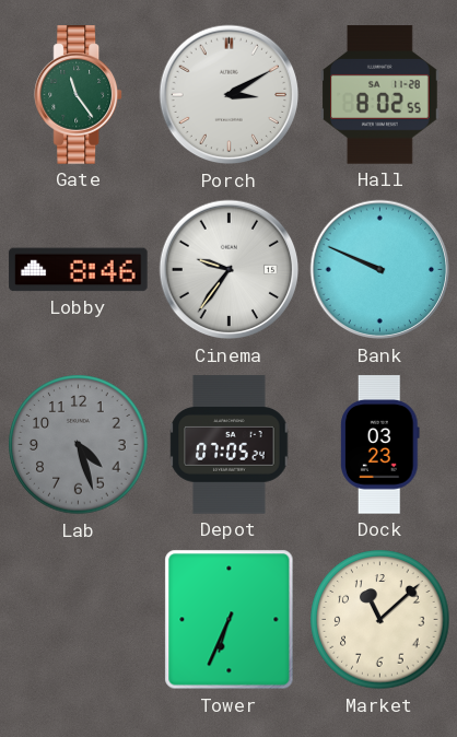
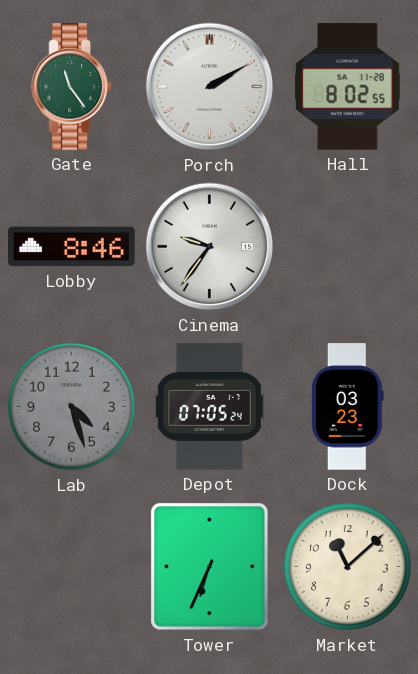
Porch: 3:10 -> 2:10 (210, 87)
Bank: 9:49 -> none (380, 270)
